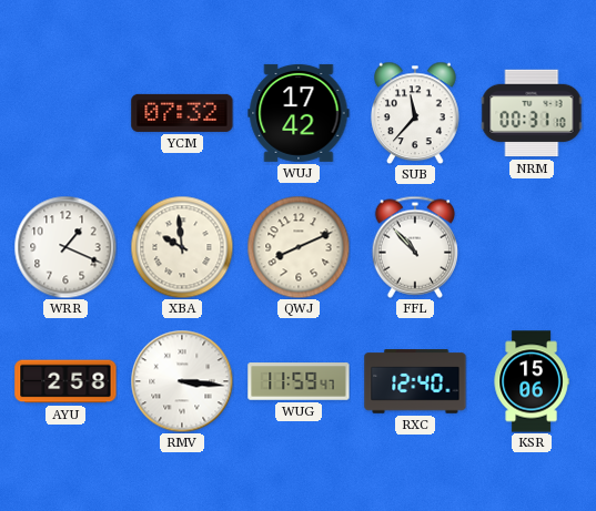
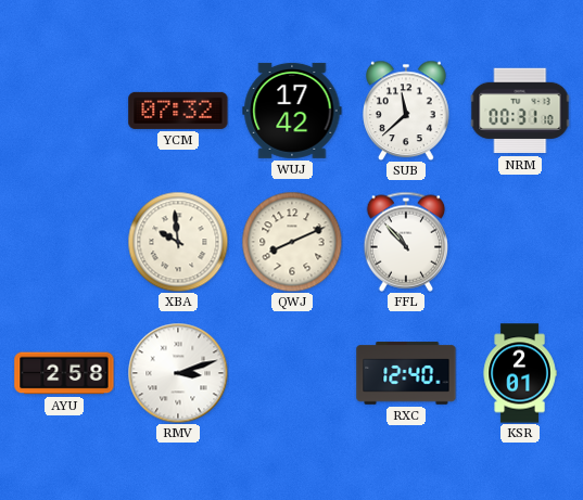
SUB: 11:37 -> 11:38 (407, 111)
WRR: 1:19 -> none (65, 247)
RMV: 3:16 -> 3:12 (178, 373)
WUG: 11:59 -> none (299, 381)
KSR: 15:06 -> 2:01 (520, 373)
